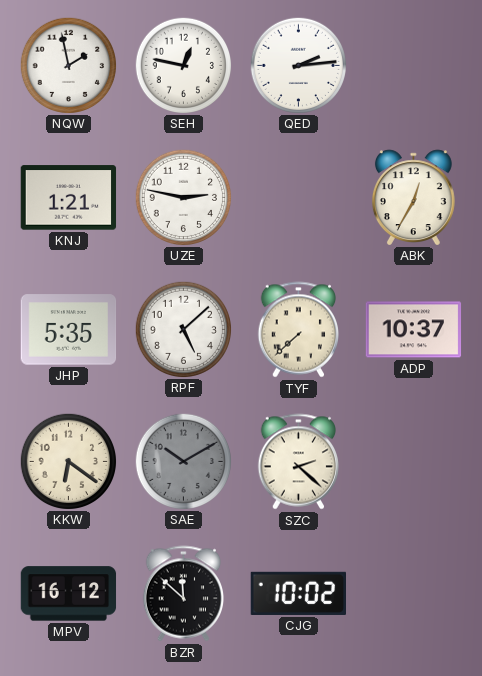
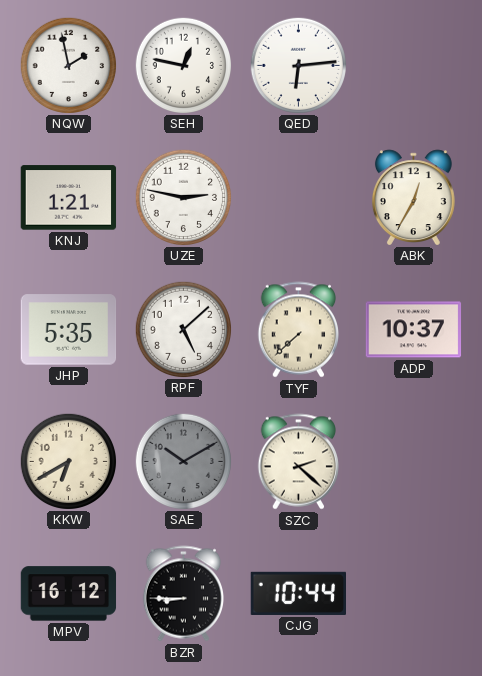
QED: 2:14 -> 6:14 (298, 65)
KKW: 6:21 -> 6:40 (68, 461)
BZR: 11:52 -> 8:45 (183, 594)
CJG: 10:02 -> 10:44 (299, 593)
